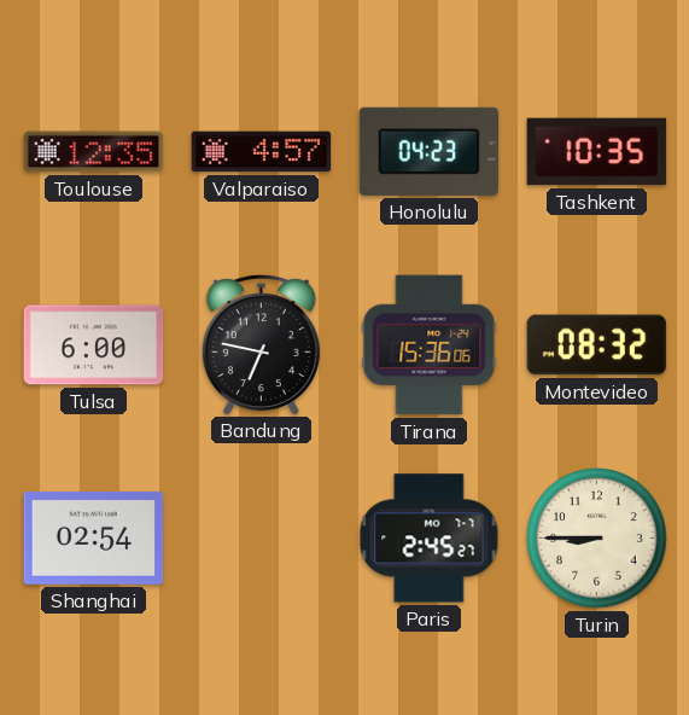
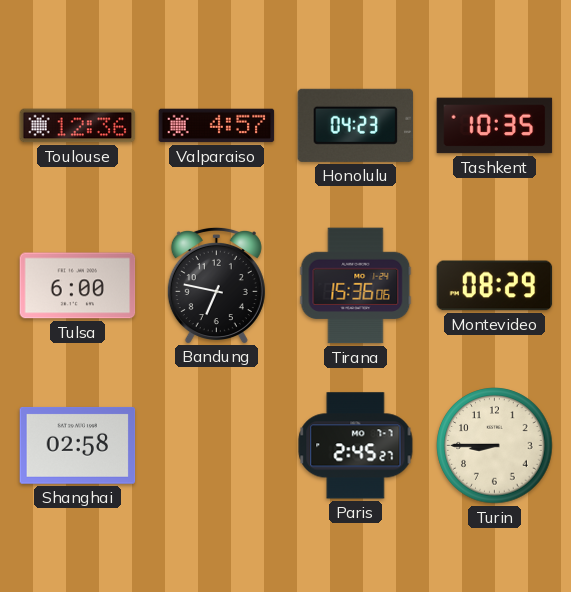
Toulouse: 12:35 -> 12:36 (78, 126)
Montevideo: 08:32 -> 08:29 (495, 286)
Shanghai: 02:54 -> 02:58 (78, 445)
